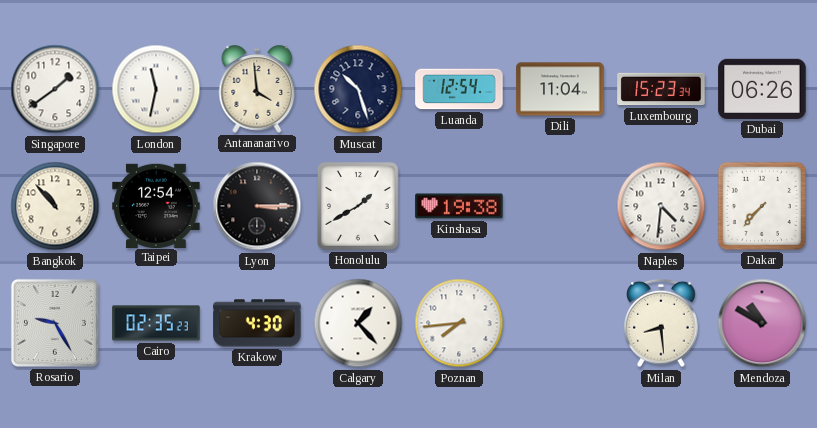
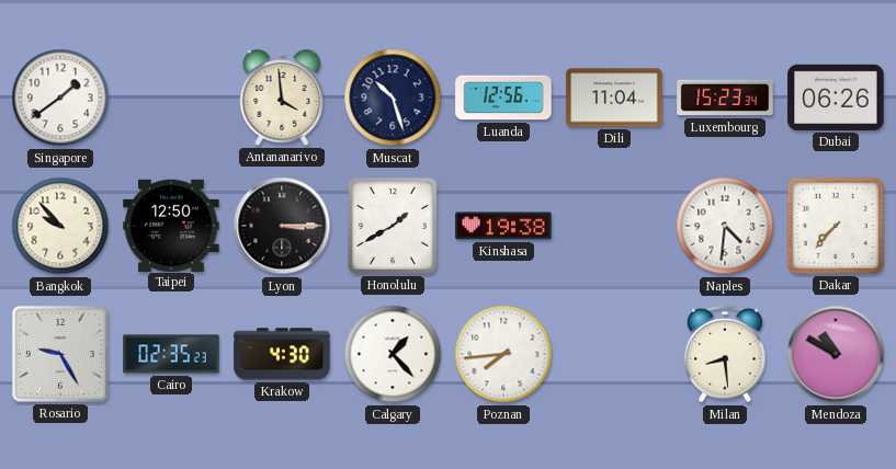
London: 11:32 -> none (156, 89)
Luanda: 12:54 -> 12:56 (503, 98)
Bangkok: 10:53 -> 9:53 (60, 226)
Taipei: 12:54 -> 12:50 (171, 225)
